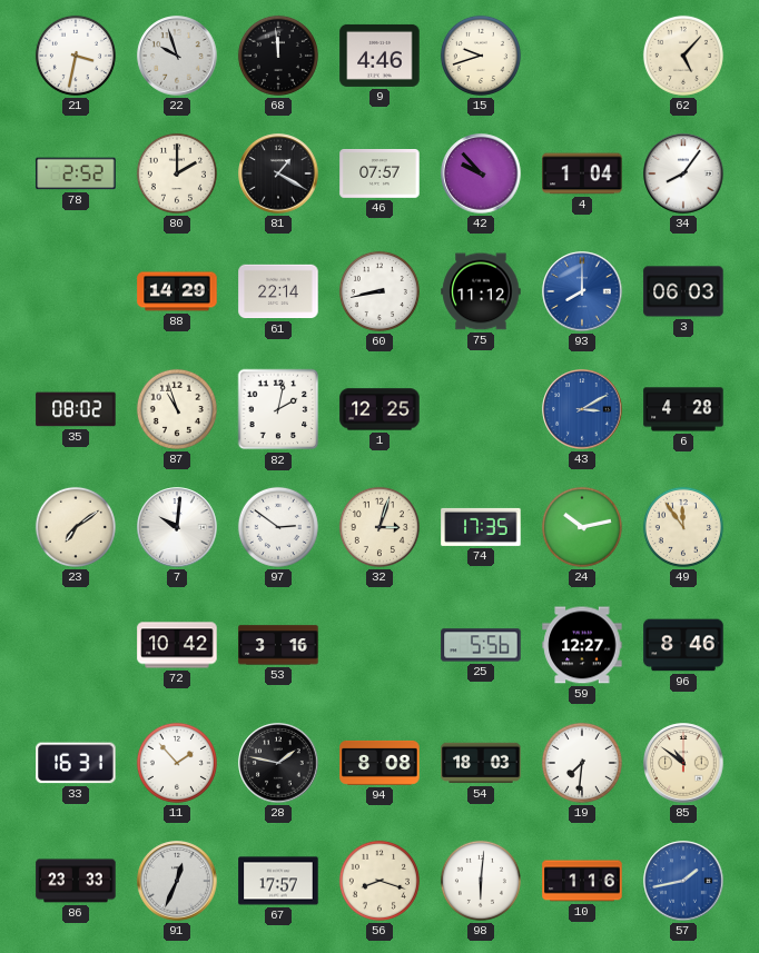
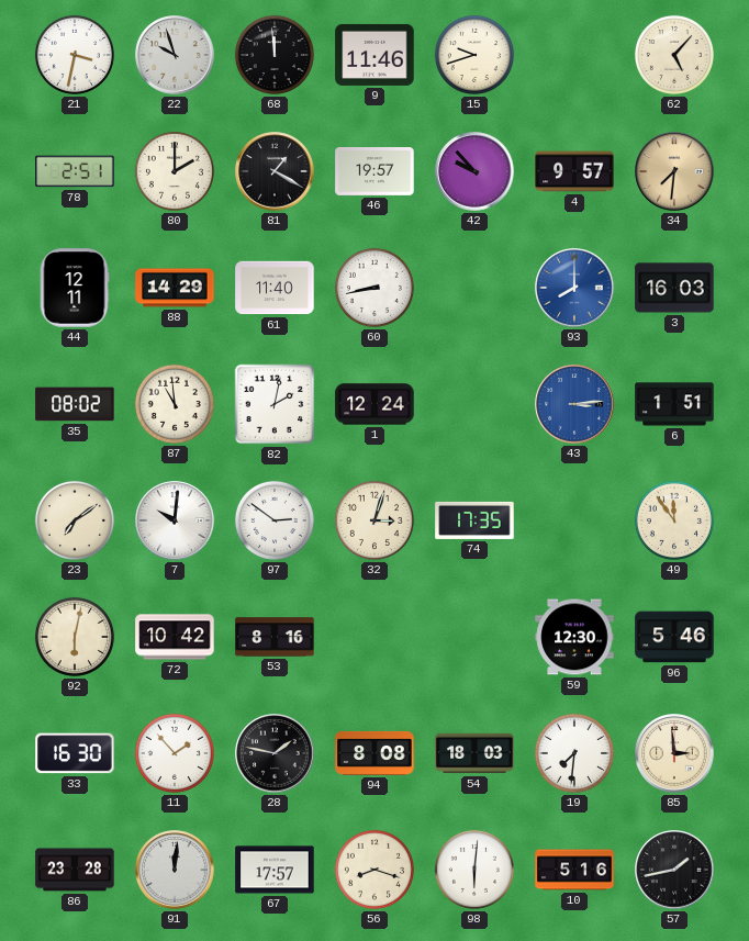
9: 4:46 -> 11:46 (374, 55)
78: 2:52 -> 2:51 (75, 171)
46: 07:57 -> 19:57 (374, 172)
4: 1:04 -> 9:57 (574, 171)
34: 8:06 -> 7:31 (674, 171)
34 dial: white -> champagne (674, 171)
44: none -> 12:11 (75, 288)
61: 22:14 -> 11:40 (275, 288)
75: 11:12 -> none (481, 291)
3: 06:03 -> 16:03 (674, 288)
87: 10:57 -> 10:59 (175, 404)
1: 12:25 -> 12:24 (374, 404)
43: 3:10 -> 3:14 (574, 404)
6: 4:28 -> 1:51 (674, 404)
24: 10:13 -> none (582, 527)
92: none -> 6:02 (75, 637)
53: 3:16 -> 8:16 (275, 637)
25: 5:56 -> none (481, 645)
59: 12:27 -> 12:30 (574, 637)
96: 8:46 -> 5:46 (674, 637)
33: 16:31 -> 16:30 (75, 753)
85: 10:51 -> 2:59 (674, 753)
86: 23:33 -> 23:28 (75, 870)
91: 12:34 -> 12:01 (175, 870)
10: 1:16 -> 5:16 (574, 870)
57 dial: blue -> black (674, 870)
